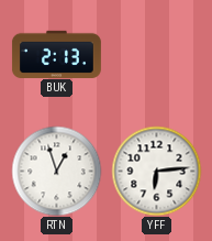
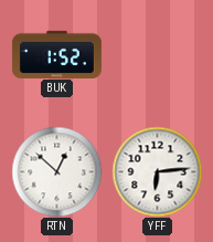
BUK: 2:13 -> 1:52 (56, 54)
RTN: 12:57 -> 12:52 (56, 171)
